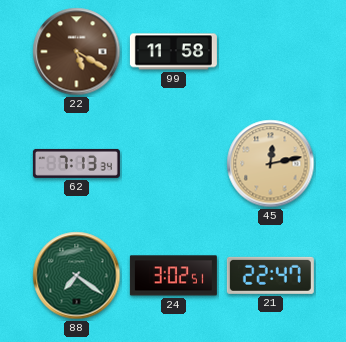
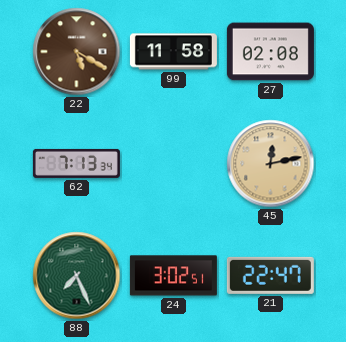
27: none -> 02:08 (270, 52)
88: 7:21 -> 7:26 (77, 276)
